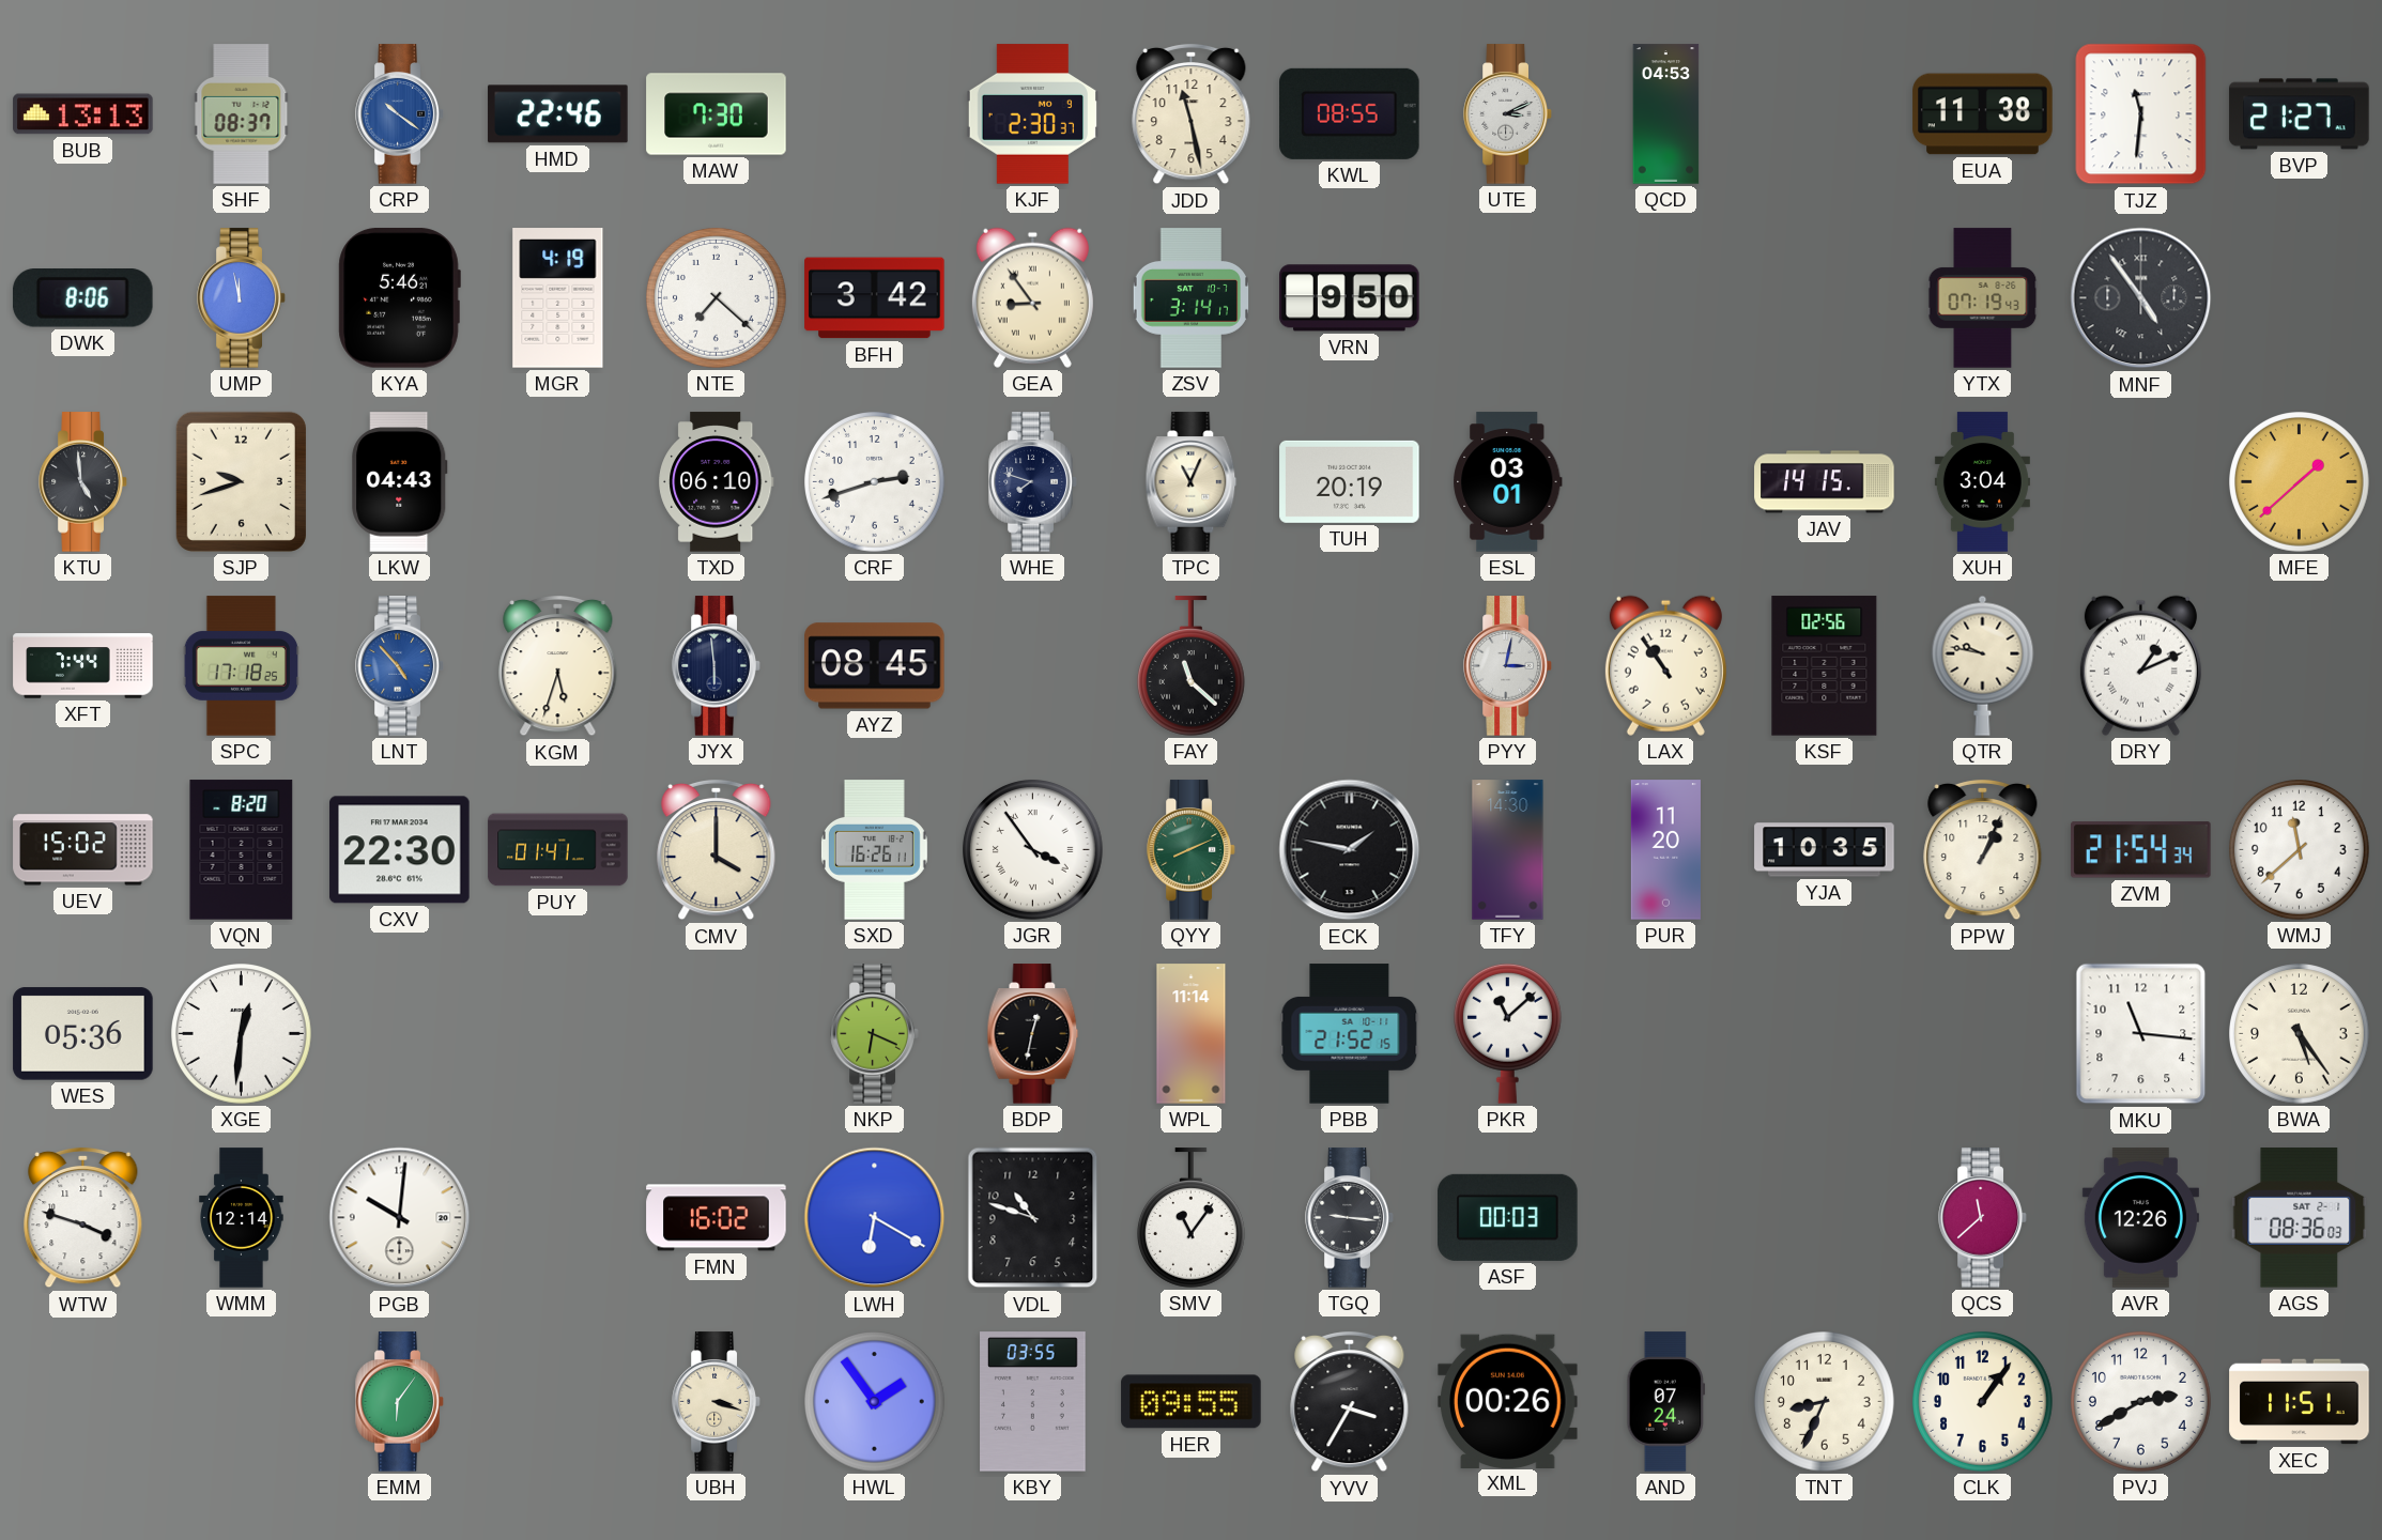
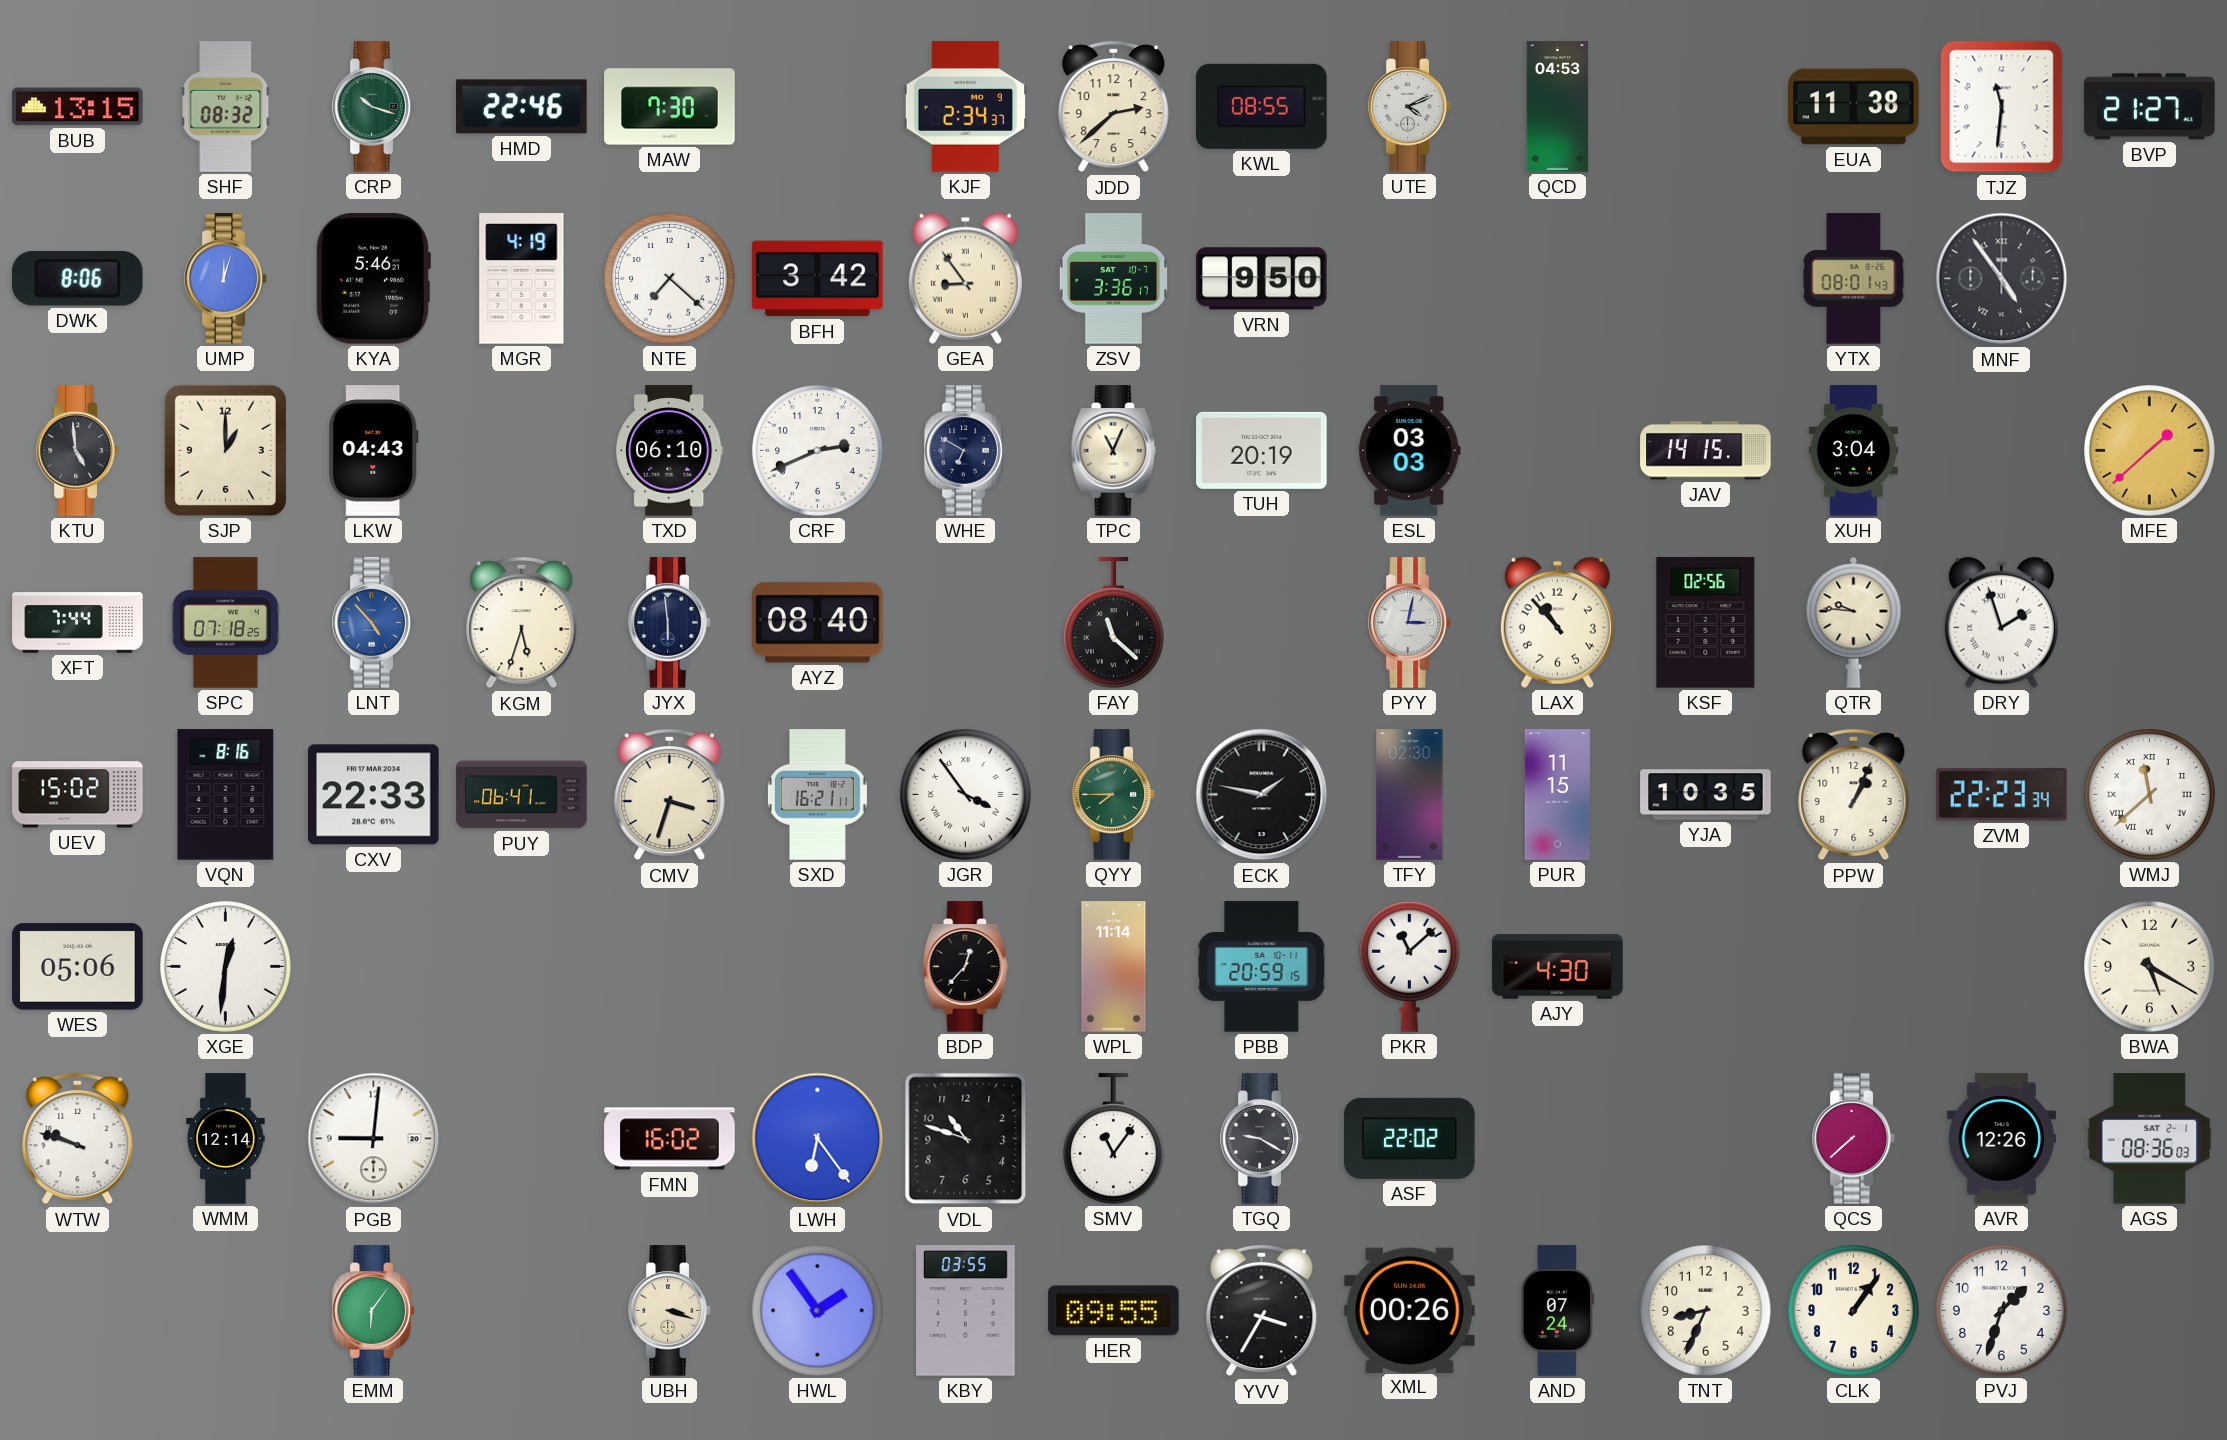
BUB: 13:13 -> 13:15 (78, 107)
SHF: 08:37 -> 08:32 (226, 107)
CRP: 10:21 -> 10:18 (374, 107)
CRP dial: blue -> green (374, 107)
KJF: 2:30 -> 2:34 (966, 107)
JDD: 11:28 -> 2:38 (1114, 107)
UTE: 3:11 -> 4:11 (1410, 107)
UMP: 11:58 -> 12:03 (226, 279)
ZSV: 3:14 -> 3:36 (1114, 279)
YTX: 07:19 -> 08:01 (1854, 279)
SJP: 9:42 -> 1:00 (225, 450)
CRF: 2:42 -> 2:41 (818, 451)
WHE: 7:48 -> 6:50 (966, 451)
ESL: 03:01 -> 03:03 (1410, 451)
SPC: 17:18 -> 07:18 (225, 623)
AYZ: 08:45 -> 08:40 (818, 623)
LAX: 10:54 -> 10:53 (1557, 622)
QTR: 9:47 -> 9:46 (1854, 622)
DRY: 1:11 -> 1:57 (2001, 622)
VQN: 8:20 -> 8:16 (226, 795)
CXV: 22:30 -> 22:33 (374, 795)
PUY: 01:41 -> 06:41 (522, 795)
CMV: 4:00 -> 3:33 (670, 795)
SXD: 16:26 -> 16:21 (817, 795)
QYY: 8:11 -> 7:45 (1114, 795)
TFY: 14:30 -> 02:30 (1410, 795)
PUR: 11:20 -> 11:15 (1557, 795)
ZVM: 21:54 -> 22:23 (2002, 795)
WMJ numerals: Arabic -> Roman (2150, 795)
WES: 05:36 -> 05:06 (78, 967)
NKP: 6:19 -> none (875, 1034)
BDP: 12:32 -> 12:37 (966, 967)
PBB: 21:52 -> 20:59 (1262, 967)
AJY: none -> 4:30 (1558, 967)
MKU: 11:16 -> none (2141, 1034)
BWA: 5:24 -> 5:20 (2150, 967)
WTW: 3:48 -> 9:48 (78, 1139)
PGB: 10:01 -> 9:01 (374, 1139)
LWH: 6:20 -> 6:24 (818, 1139)
TGQ: 9:16 -> 9:20 (1262, 1139)
ASF: 00:03 -> 22:02 (1410, 1138)
QCS: 11:38 -> 7:38 (1854, 1139)
PVJ: 2:40 -> 1:33 (2002, 1311)
XEC: 11:51 -> none (2300, 1402)
